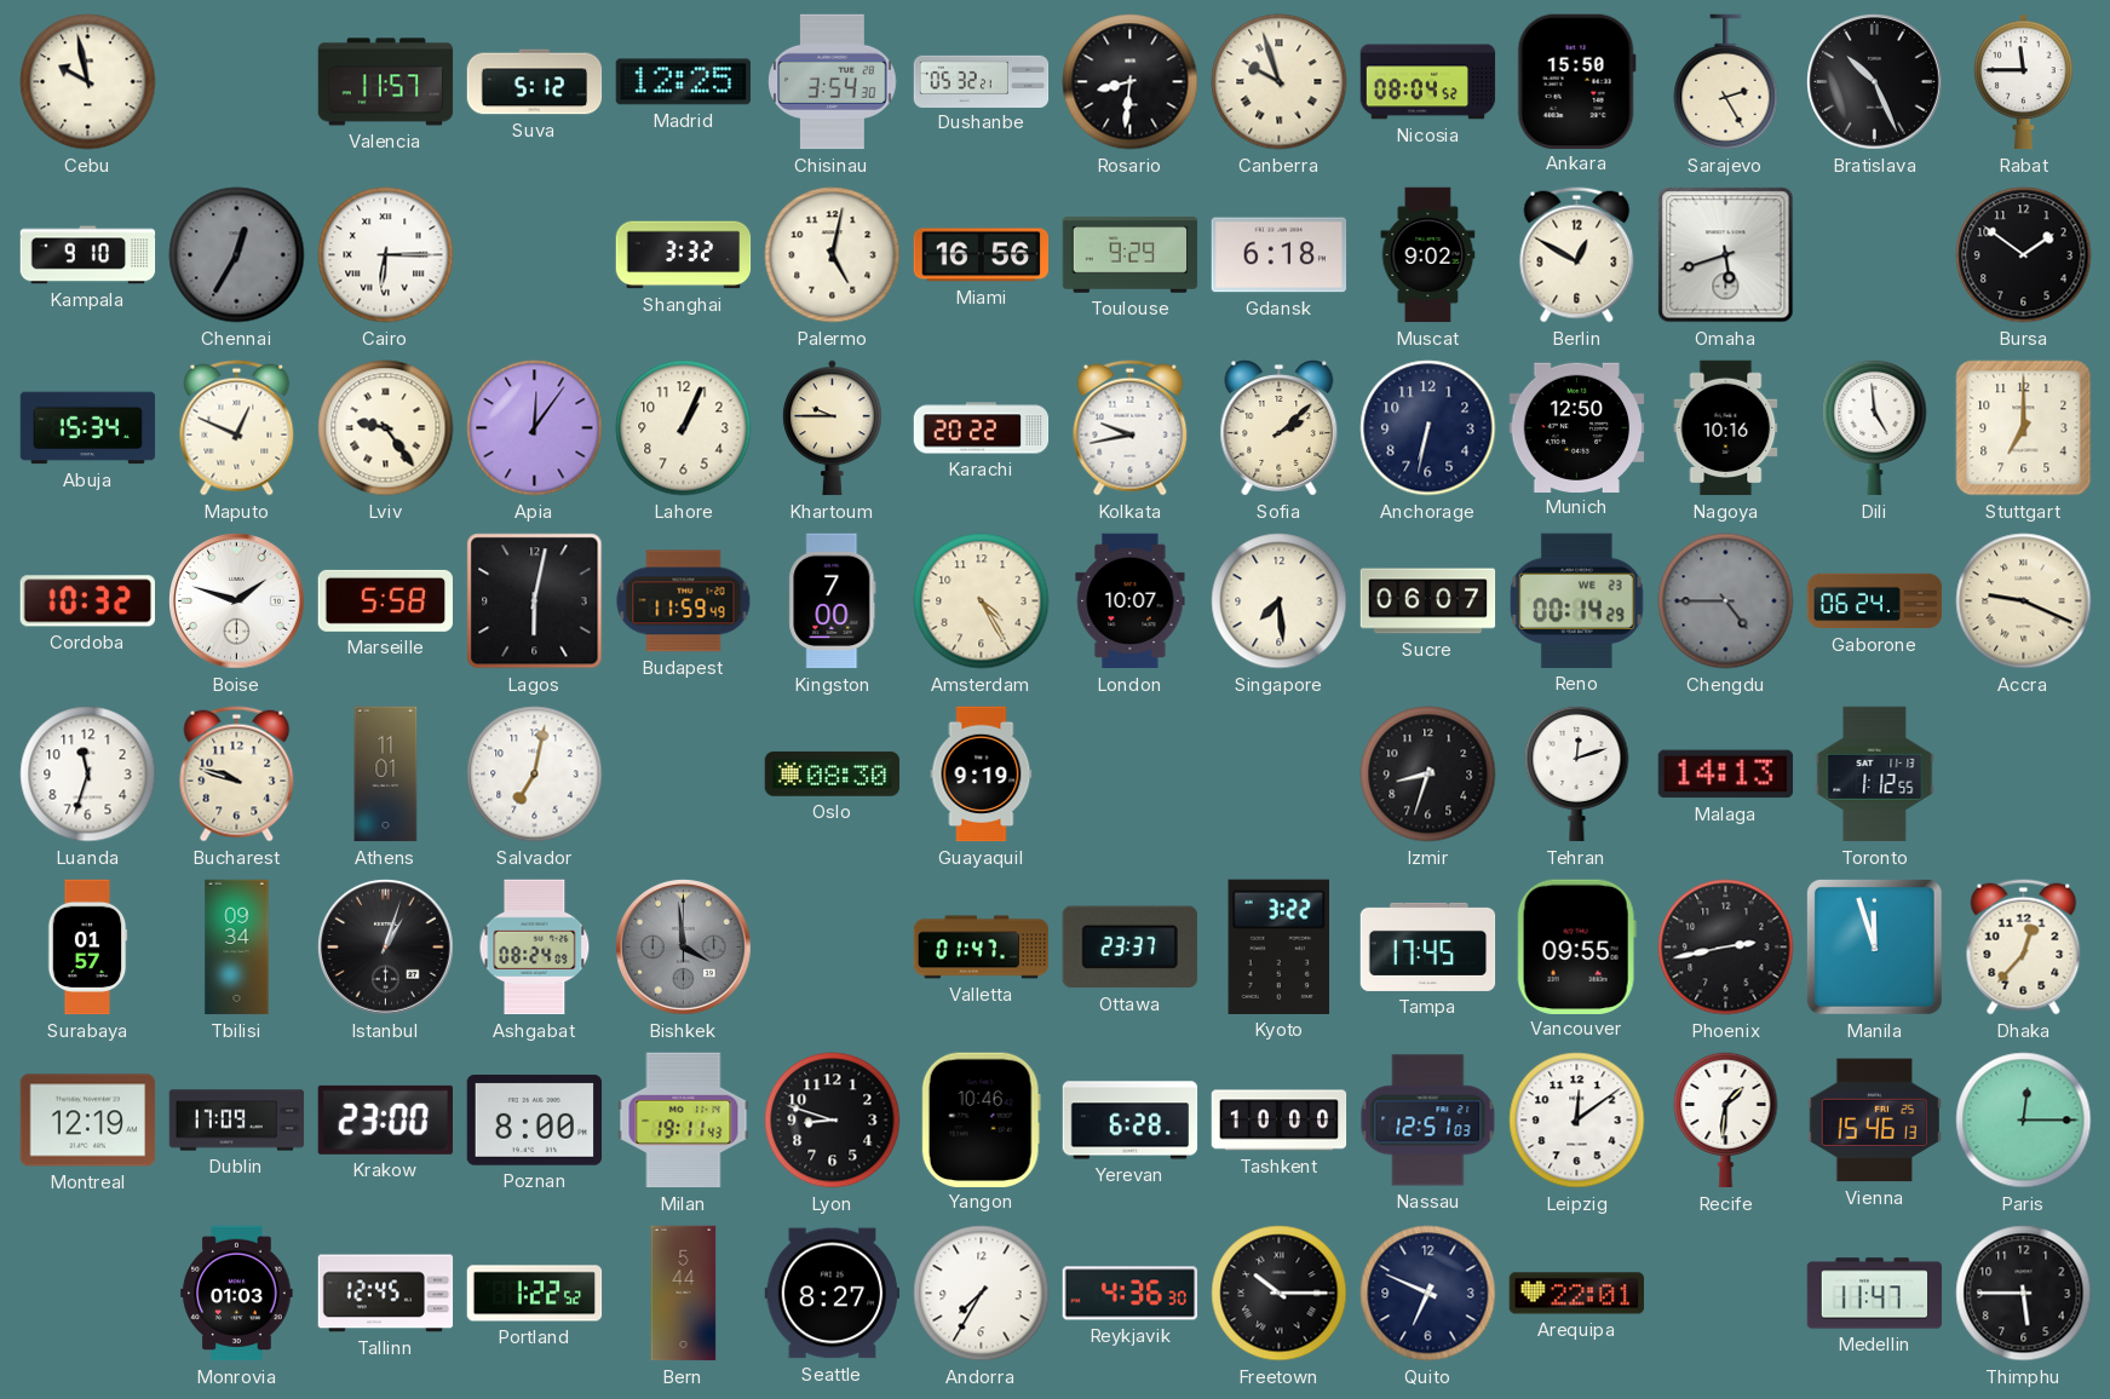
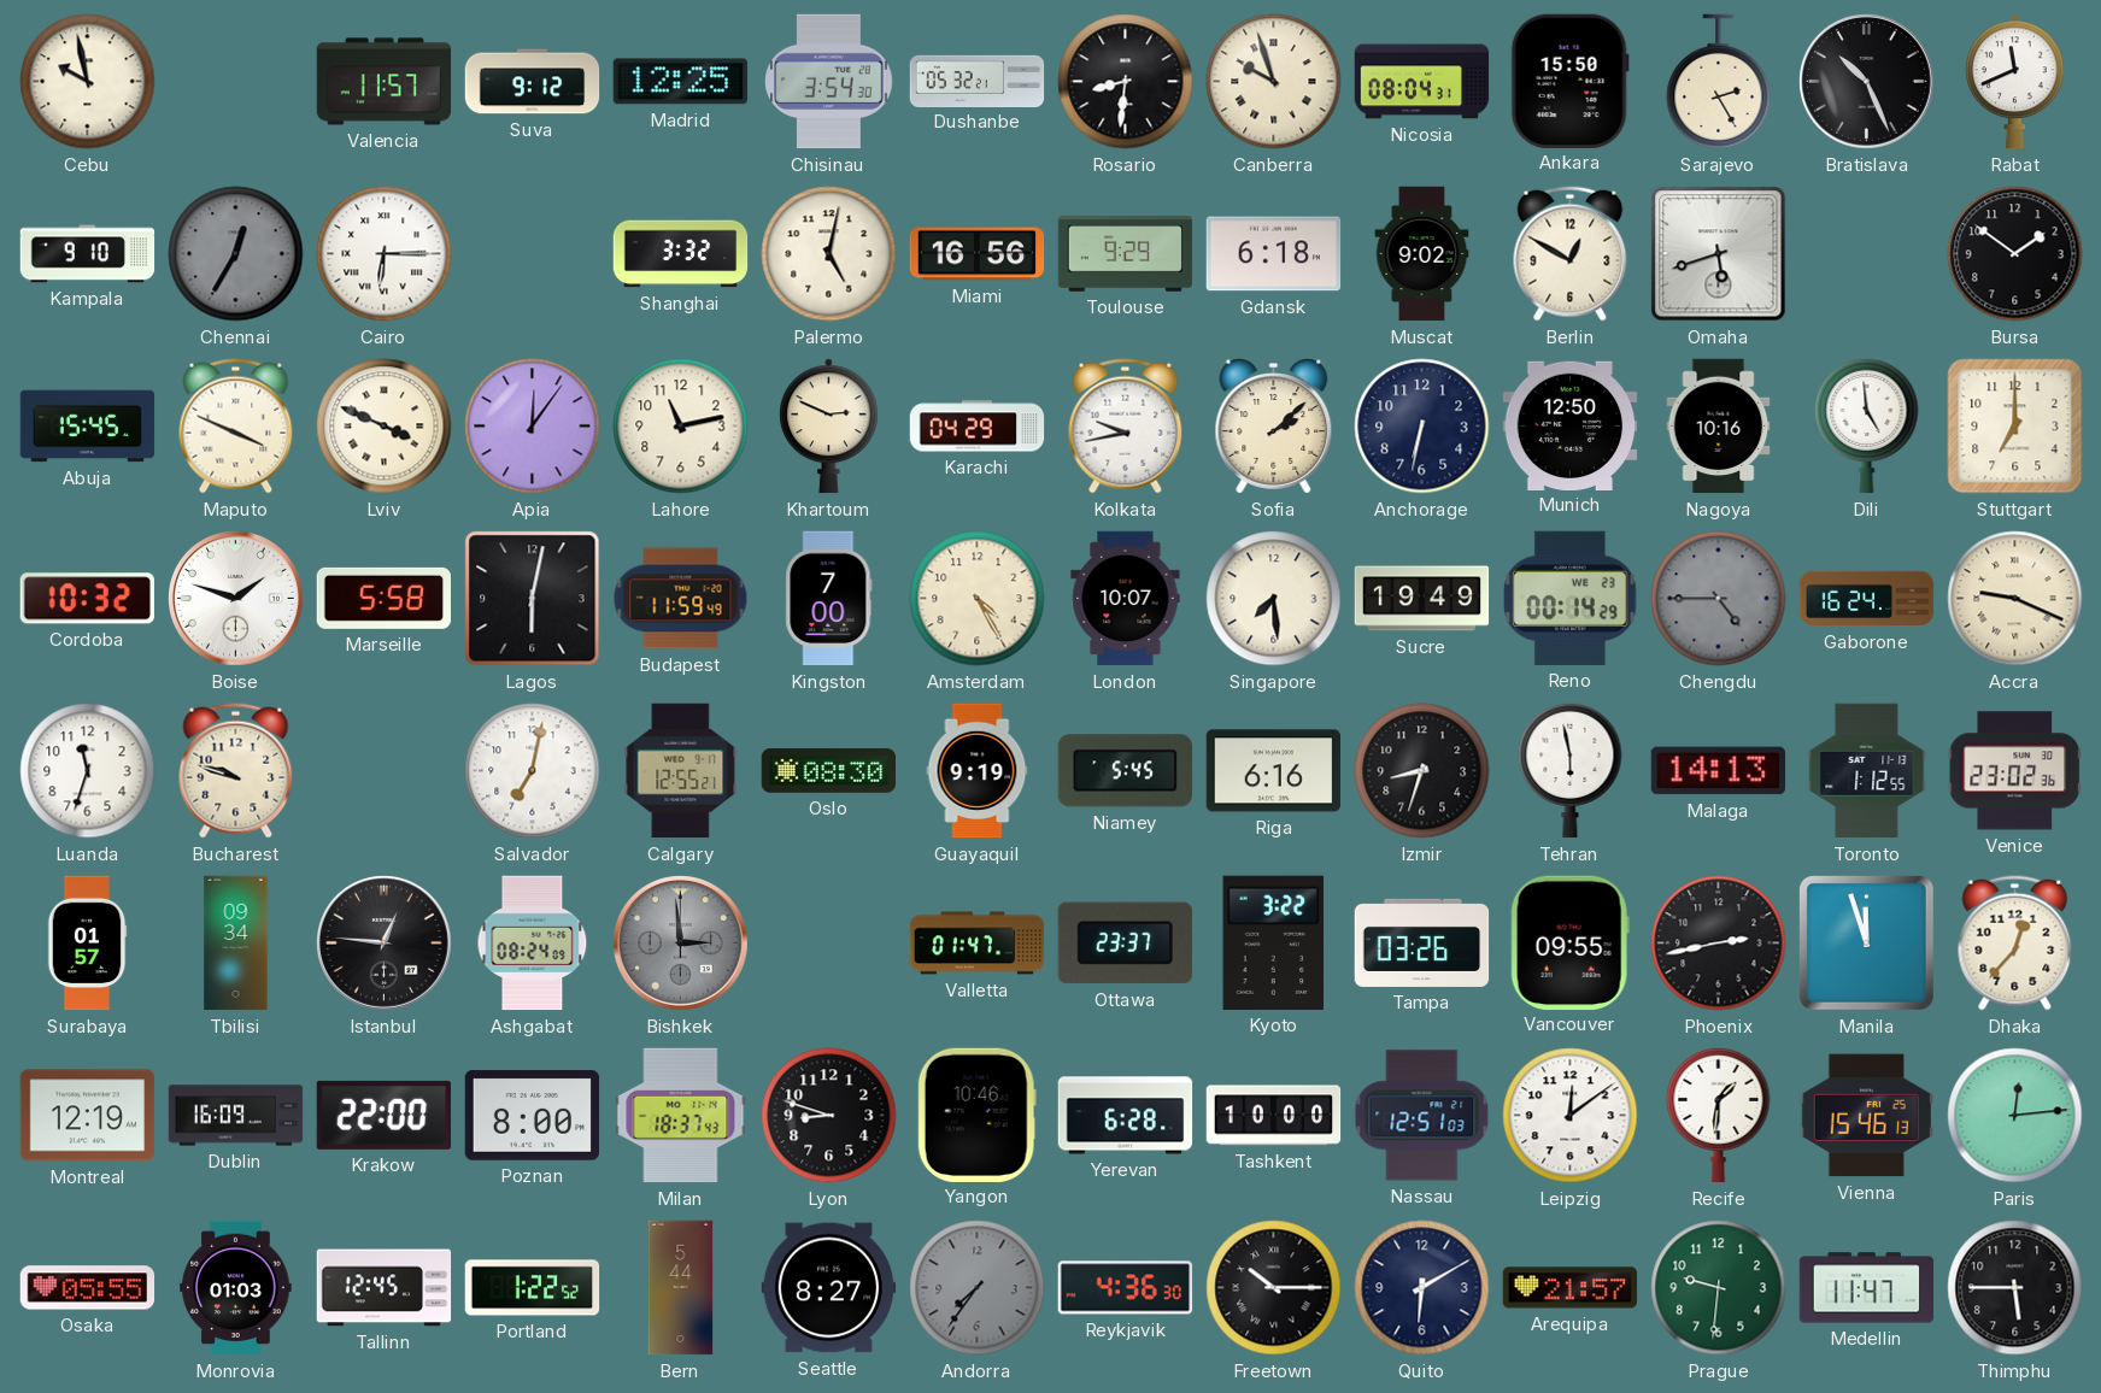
Suva: 5:12 -> 9:12 (533, 82)
Nicosia: 08:04:52 -> 08:04:31 (1422, 82)
Rabat: 11:45 -> 11:41 (2015, 82)
Abuja: 15:34 -> 15:45 (88, 427)
Maputo: 12:49 -> 3:49 (236, 427)
Lviv: 9:24 -> 3:49 (385, 427)
Lahore: 1:04 -> 11:13 (681, 427)
Khartoum: 9:45 -> 2:49 (829, 427)
Karachi: 20:22 -> 04:29 (978, 427)
Sucre: 06:07 -> 19:49 (1422, 599)
Gaborone: 06:24 -> 16:24 (1867, 599)
Athens: 11:01 -> none (386, 775)
Calgary: none -> 12:55 (681, 771)
Niamey: none -> 5:45 (1125, 771)
Riga: none -> 6:16 (1274, 771)
Tehran: 12:12 -> 5:58 (1571, 770)
Venice: none -> 23:02 (2014, 771)
Istanbul: 1:03 -> 12:46 (385, 944)
Bishkek: 3:59 -> 2:59 (681, 944)
Tampa: 17:45 -> 03:26 (1422, 942)
Dublin: 17:09 -> 16:09 (236, 1116)
Krakow: 23:00 -> 22:00 (383, 1115)
Milan: 19:11 -> 18:37 (681, 1116)
Paris: 12:15 -> 12:14 (2015, 1116)
Osaka: none -> 05:55 (88, 1288)
Andorra: 7:35 -> 7:36 (978, 1288)
Andorra dial: white -> grey (978, 1288)
Quito: 6:49 -> 6:10 (1422, 1288)
Arequipa: 22:01 -> 21:57 (1571, 1288)
Prague: none -> 9:31 (1719, 1288)
